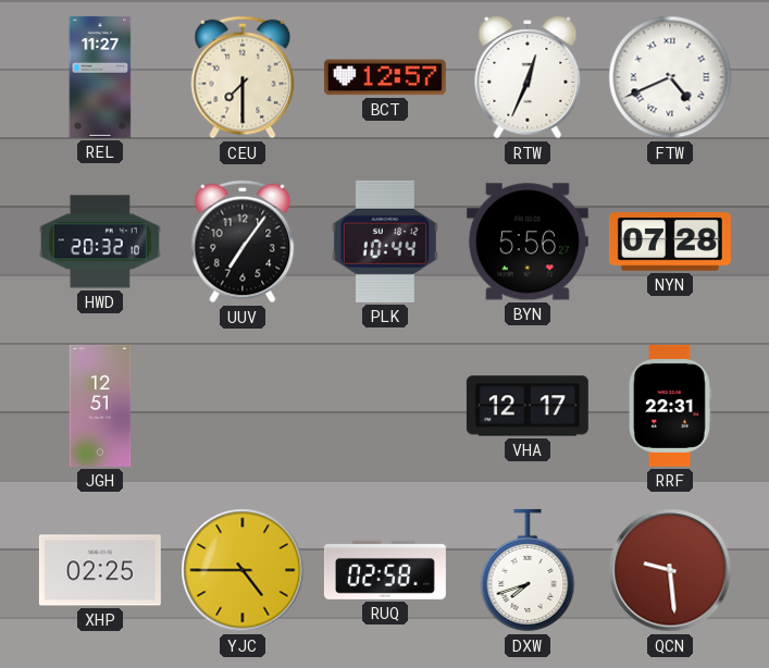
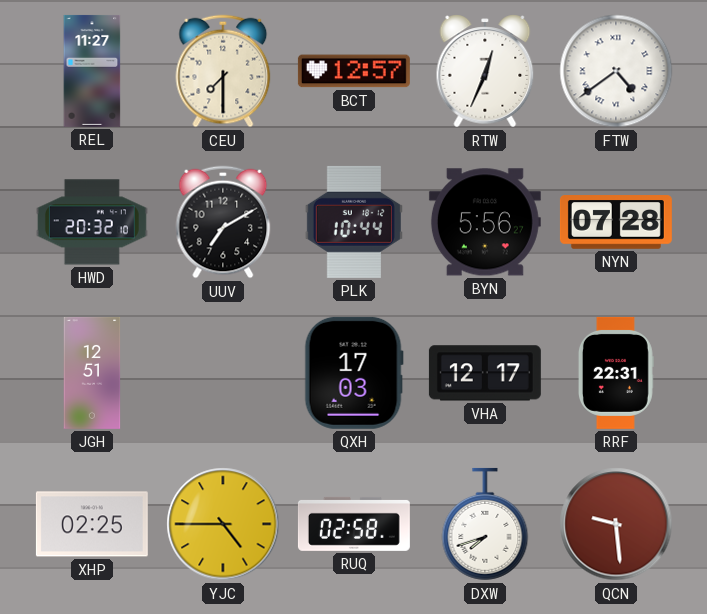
FTW: 4:41 -> 4:39 (616, 71)
UUV: 7:06 -> 7:10 (223, 222)
QXH: none -> 17:03 (354, 373)
